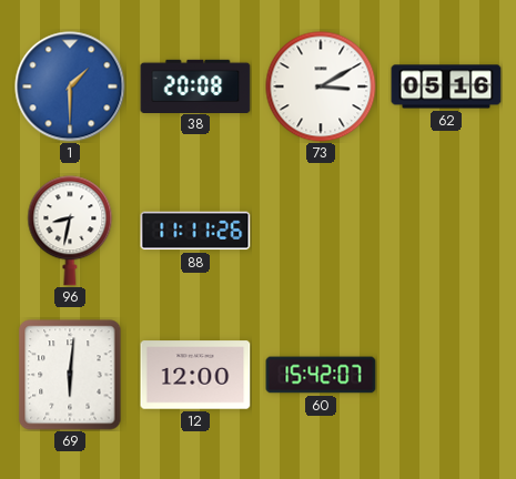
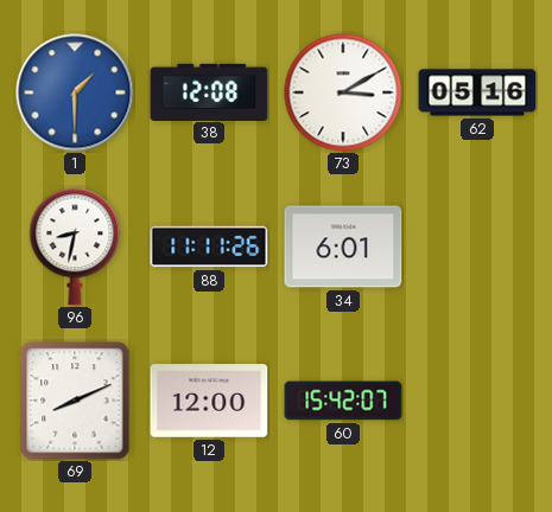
38: 20:08 -> 12:08 (209, 91)
34: none -> 6:01 (343, 247)
69: 6:01 -> 8:11 (75, 401)
